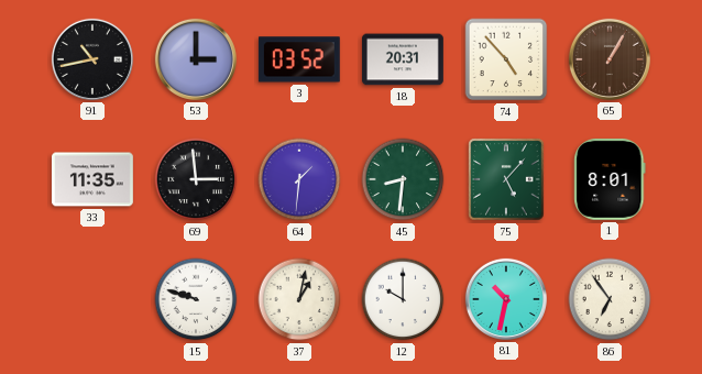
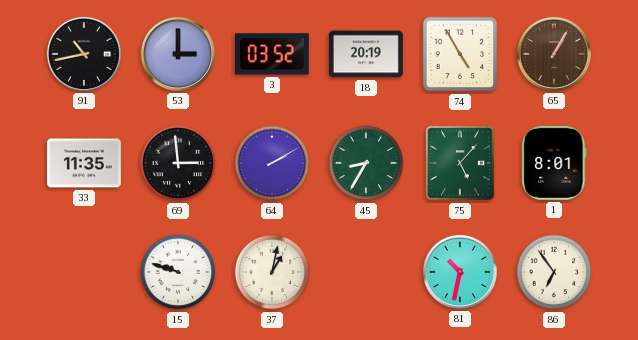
18: 20:31 -> 20:19 (366, 54)
74: 4:53 -> 4:55 (460, 54)
64: 1:31 -> 2:10 (272, 163)
45: 8:31 -> 8:35 (366, 163)
12: 10:00 -> none (403, 299)
